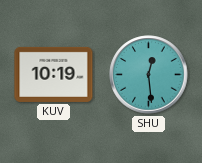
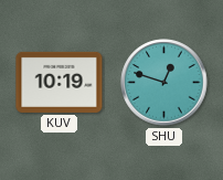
SHU: 12:29 -> 12:48 (164, 83)
